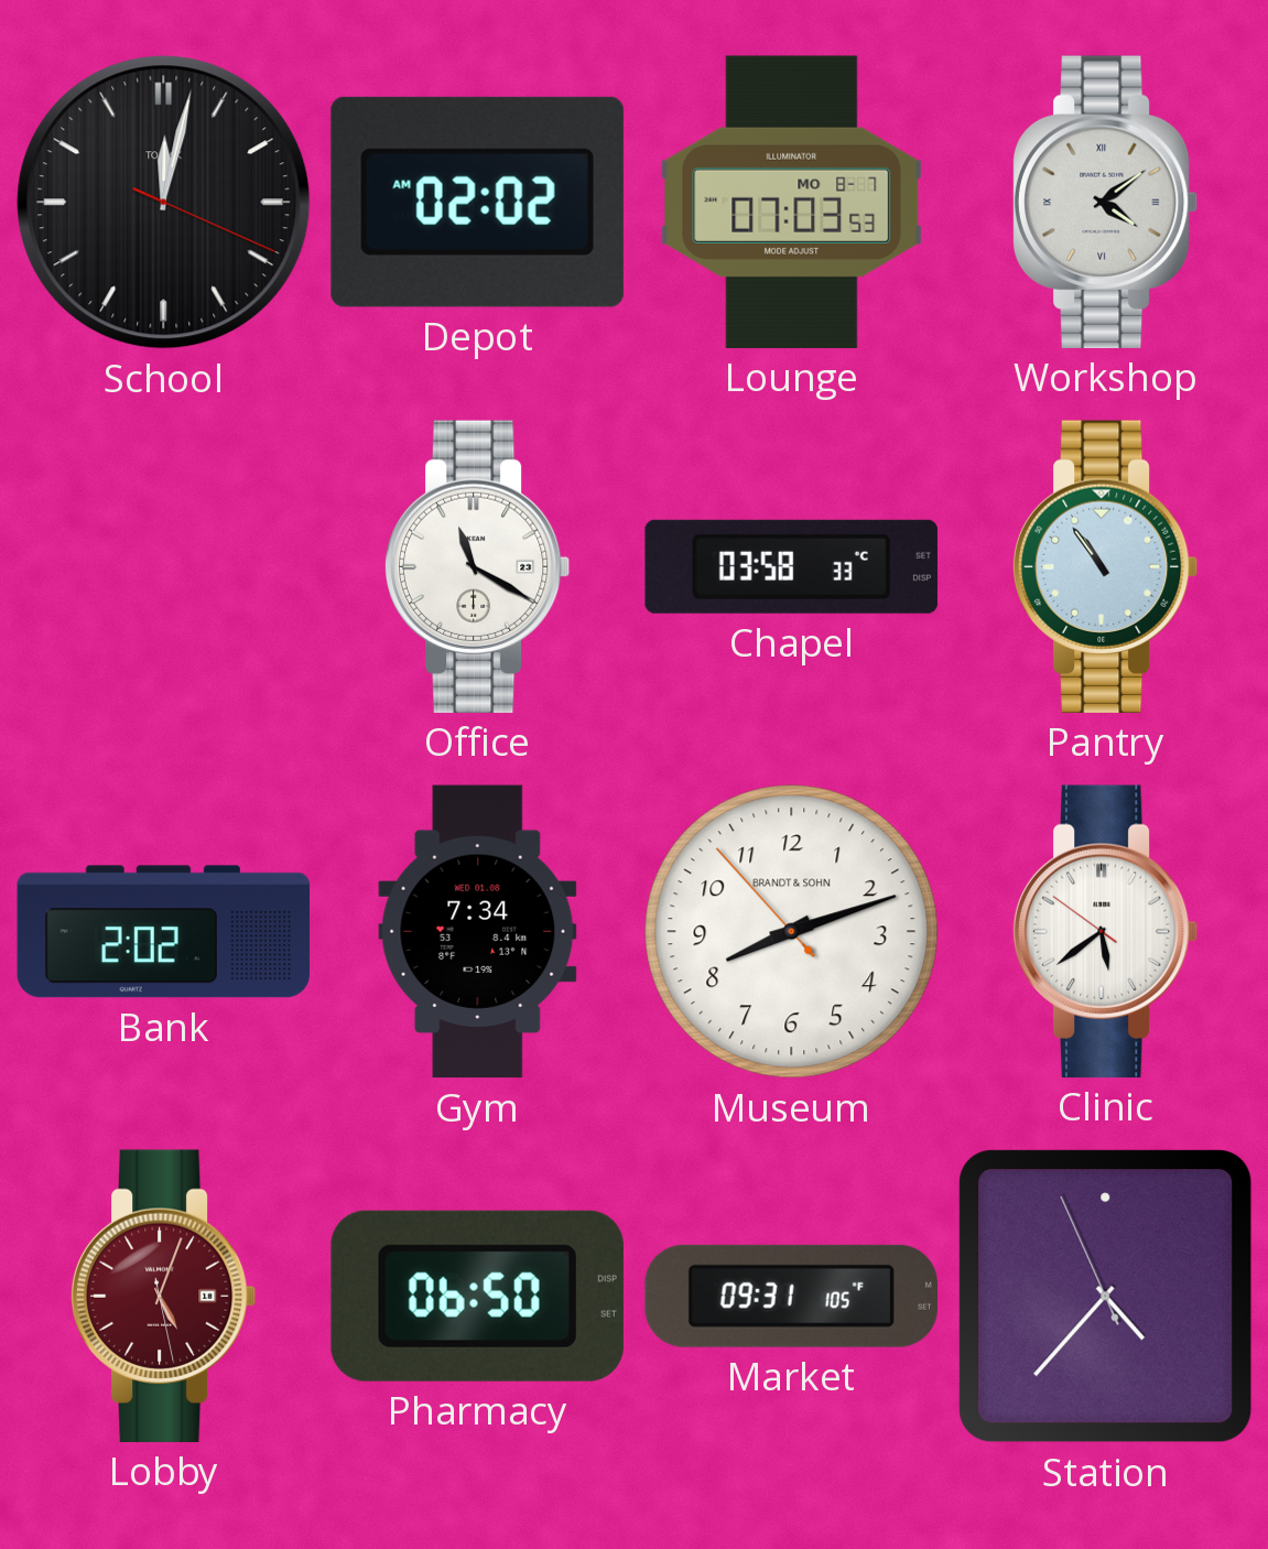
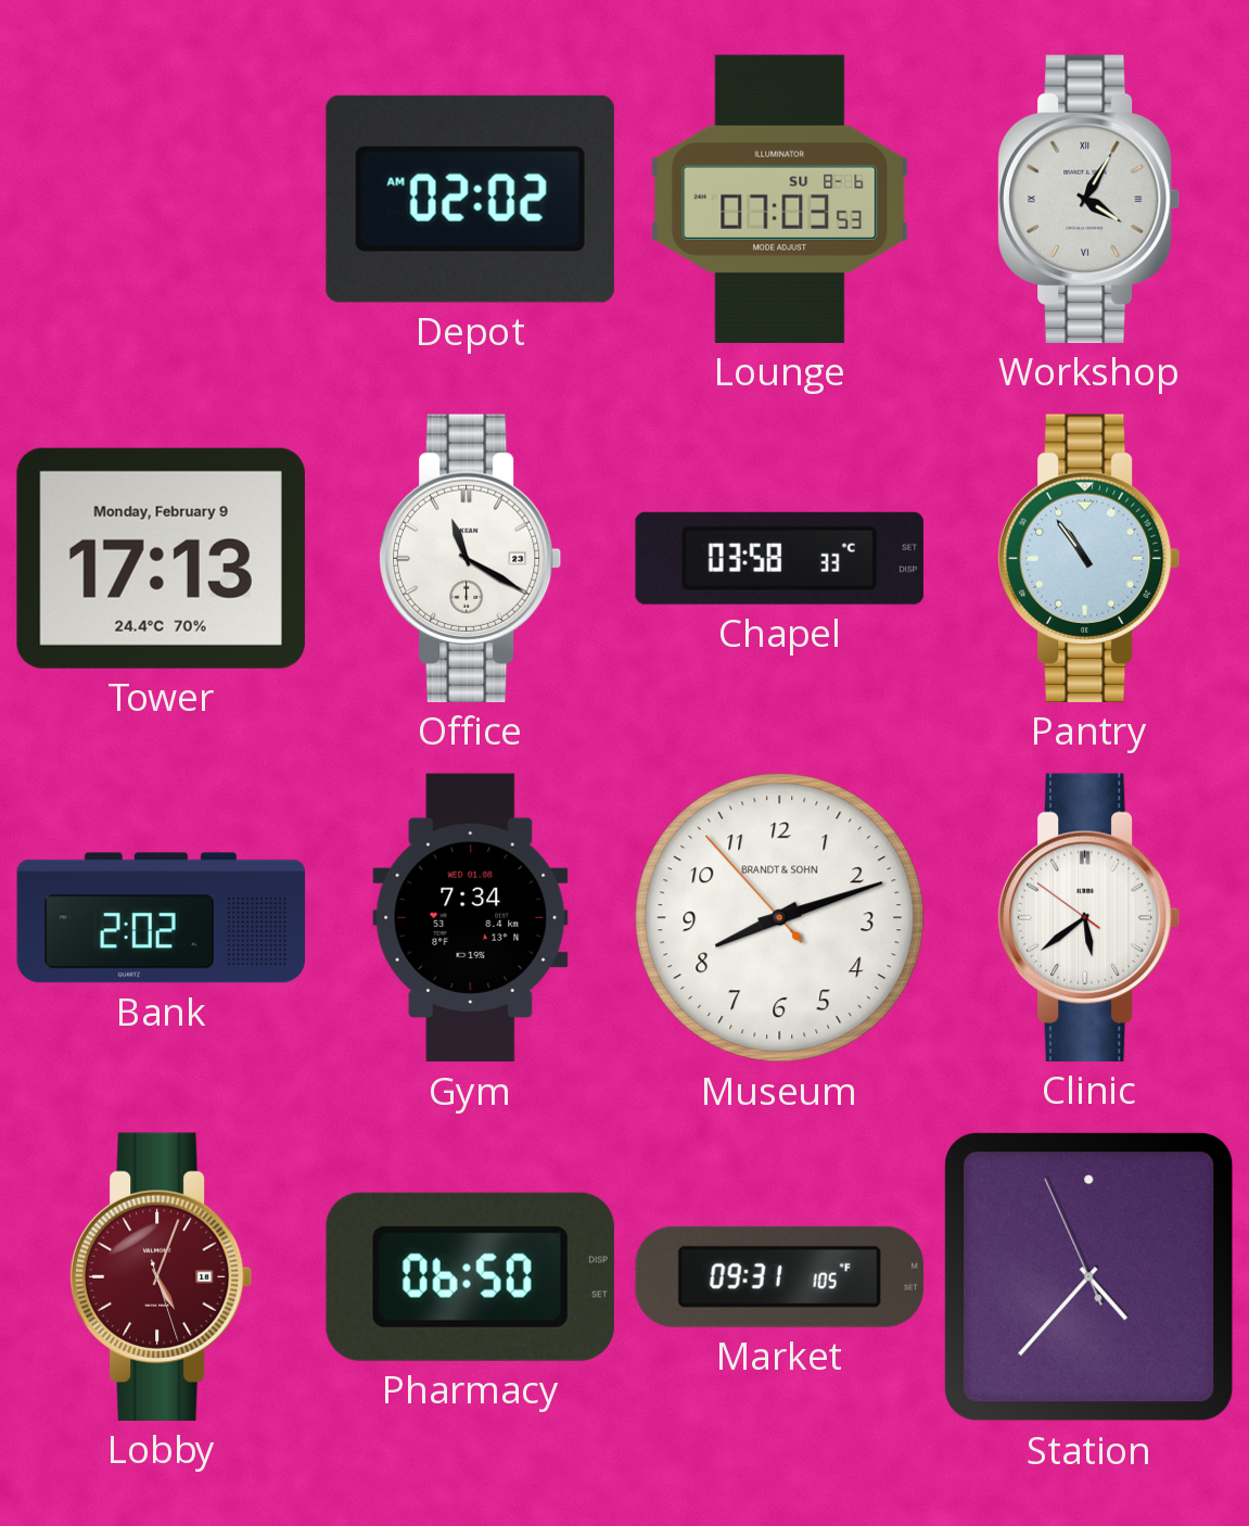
School: 12:02 -> none (164, 203)
Lounge date: MO 8-7 -> SU 8-6 (780, 199)
Workshop: 4:09 -> 4:05 (1088, 199)
Tower: none -> 17:13 (161, 558)
Lobby: 5:03:28 -> 5:03:27 (161, 1276)
